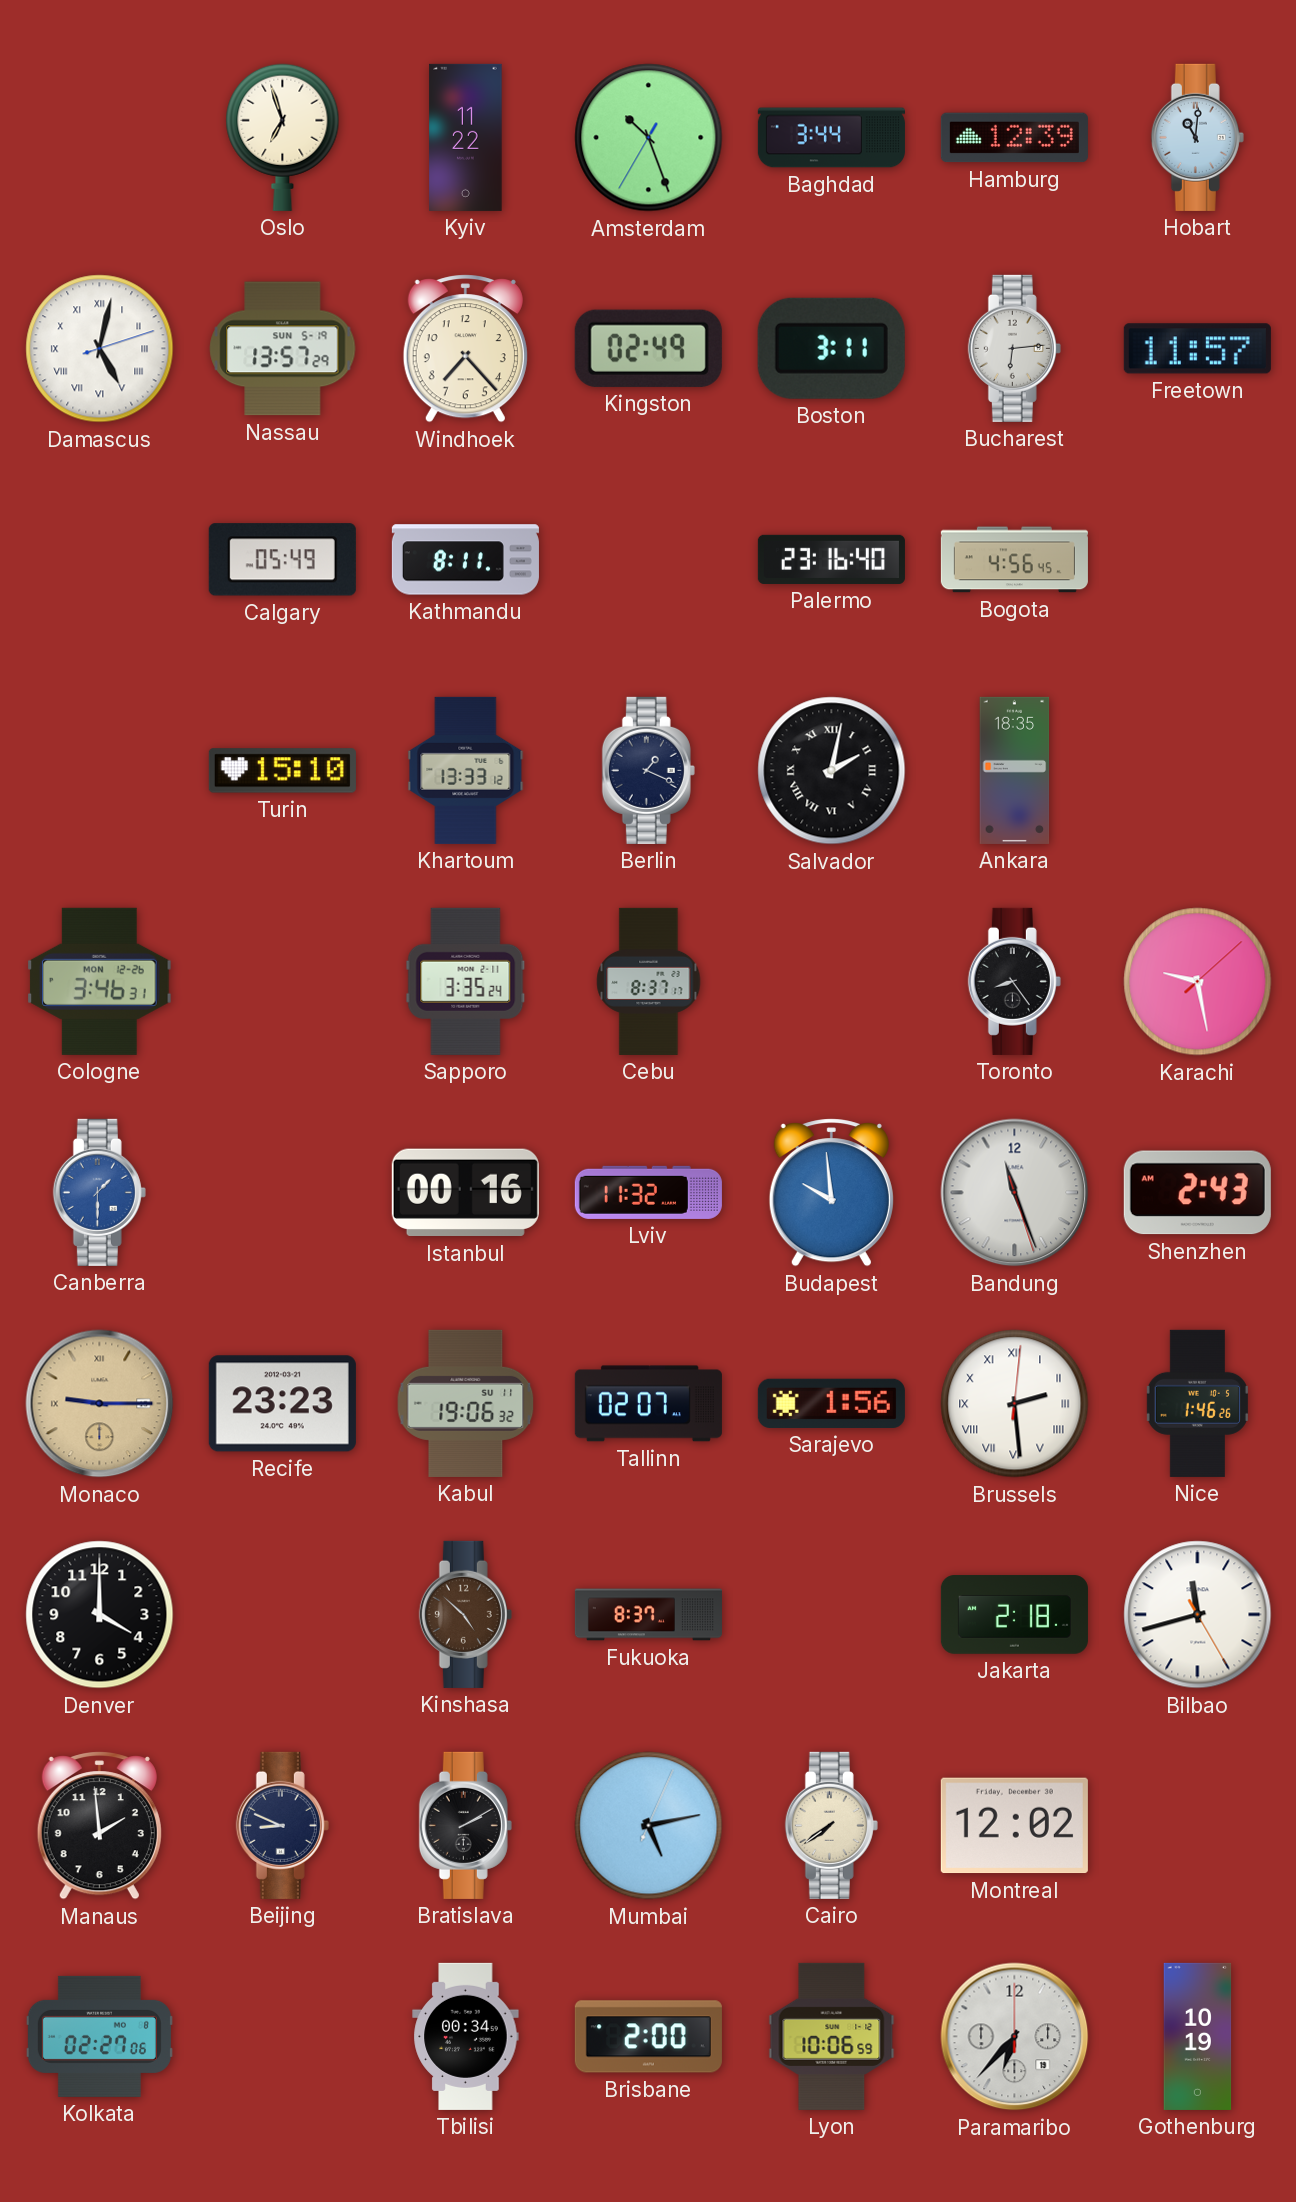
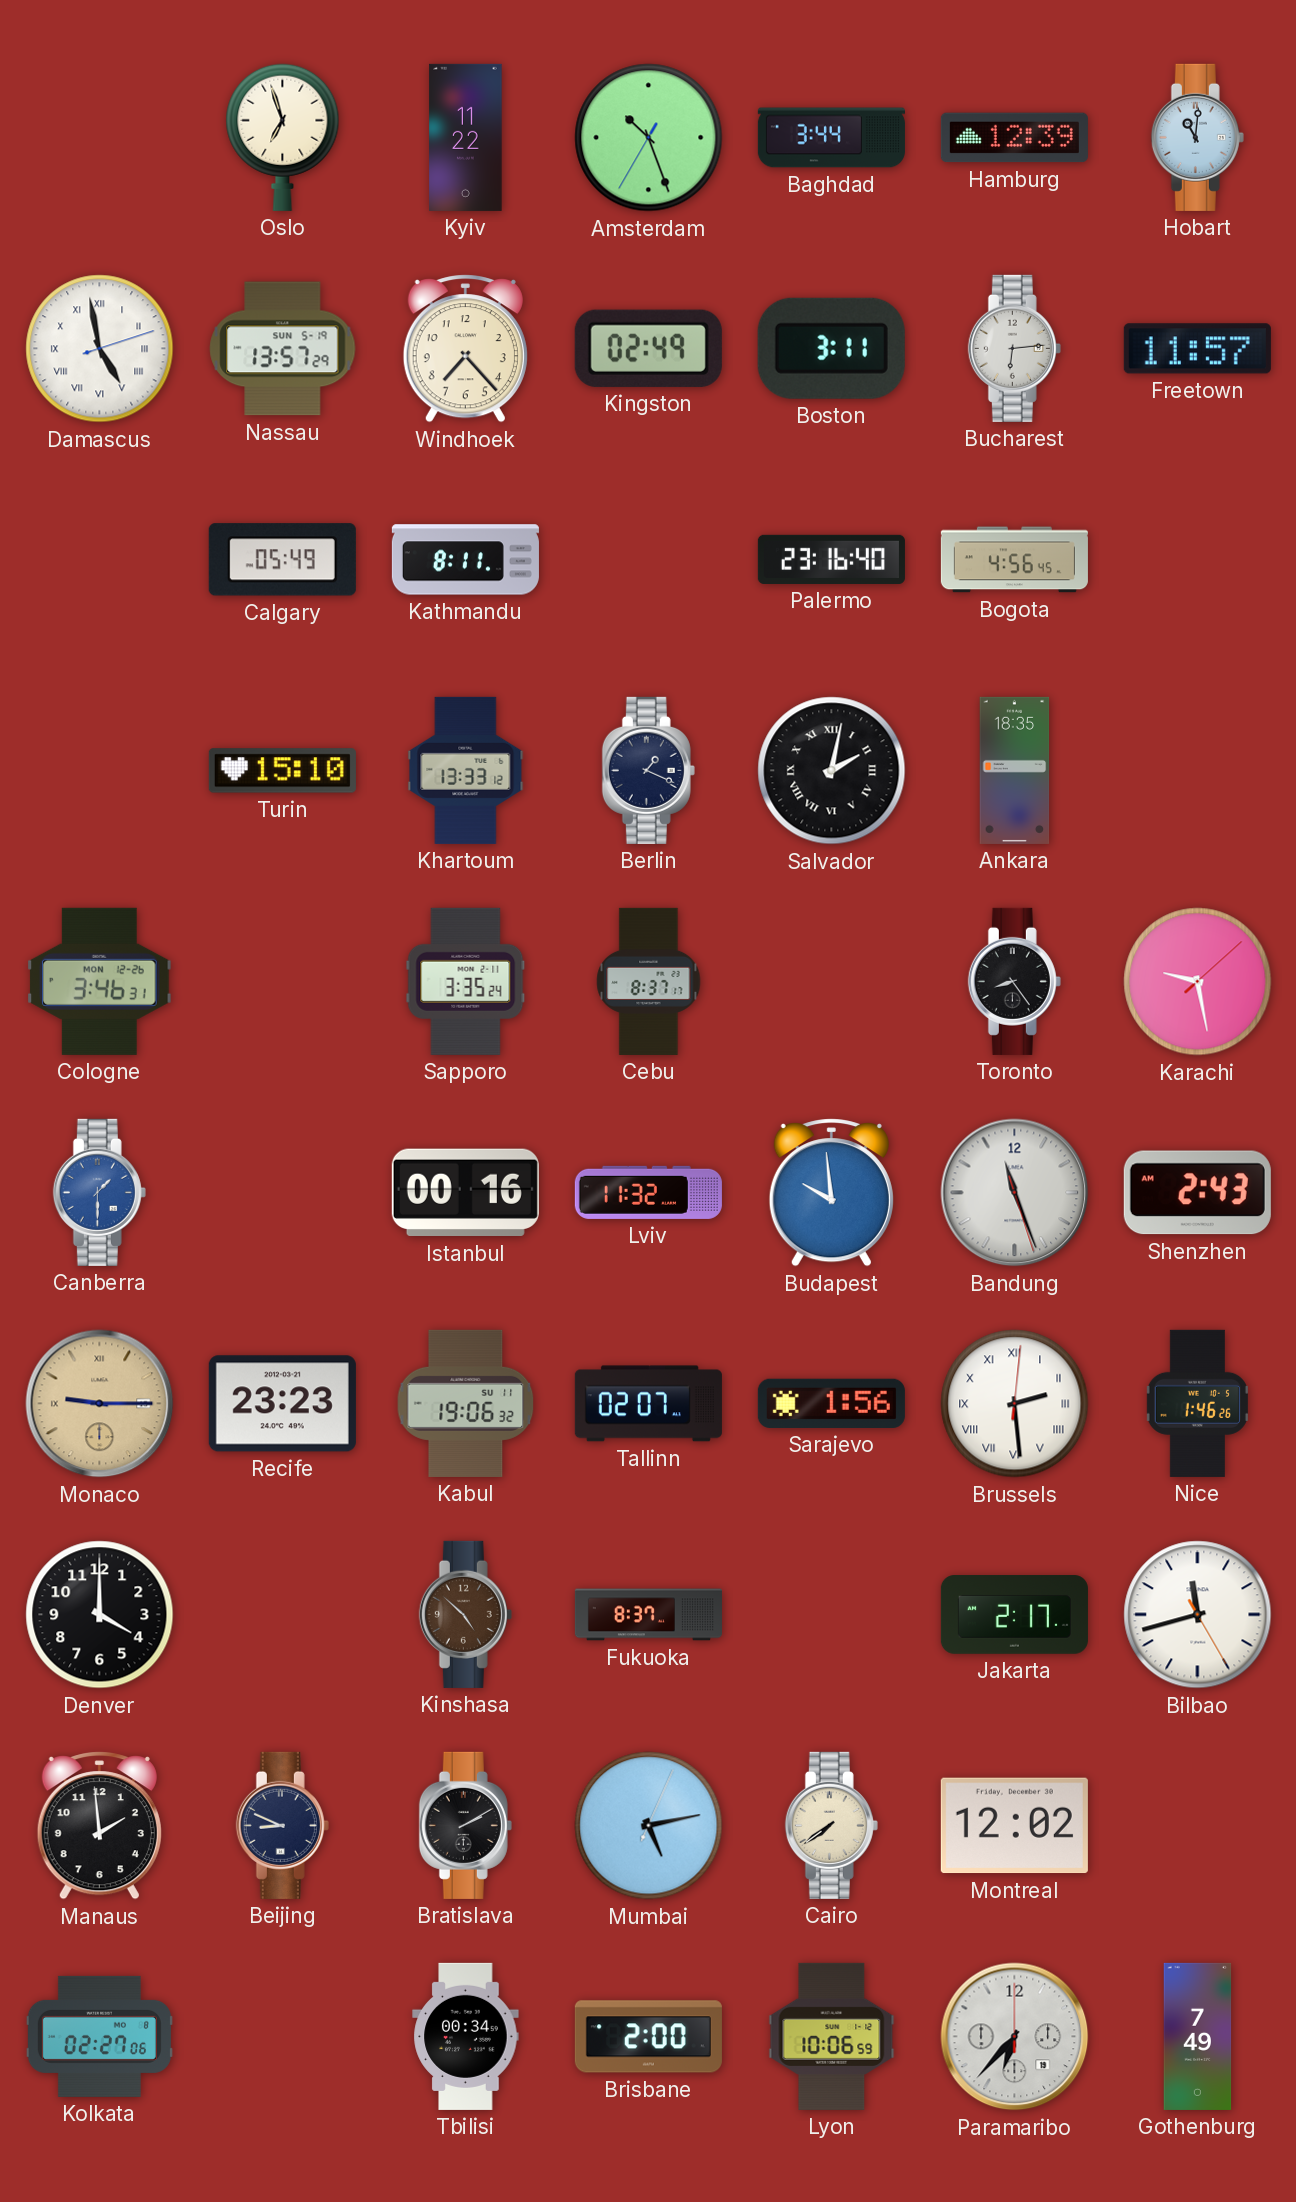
Damascus: 5:02 -> 4:58 (100, 349)
Jakarta: 2:18 -> 2:17 (1014, 1615)
Gothenburg: 10:19 -> 7:49 (1198, 2036)
